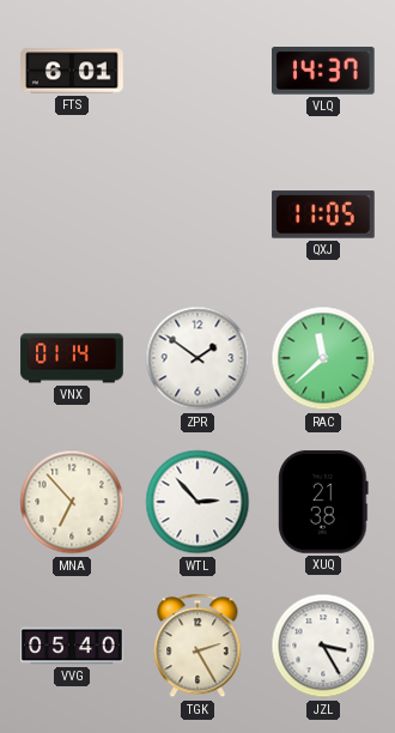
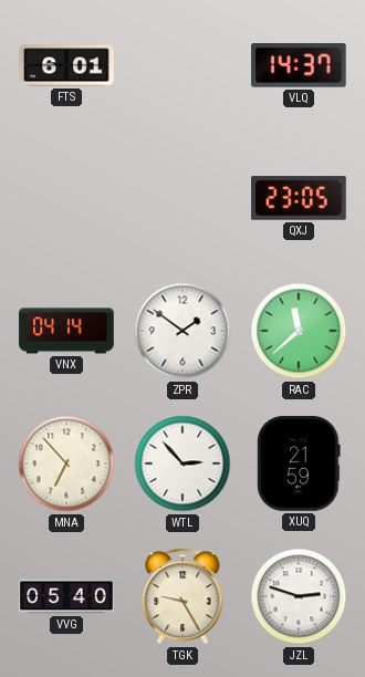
QXJ: 11:05 -> 23:05 (299, 198)
VNX: 01:14 -> 04:14 (66, 331)
XUQ: 21:38 -> 21:59 (299, 464)
TGK: 2:25 -> 9:25 (182, 596)
JZL: 3:25 -> 2:48 (299, 596)
